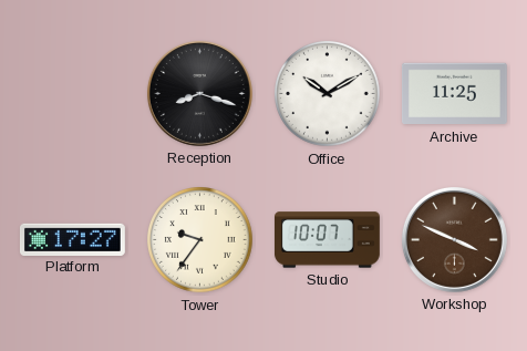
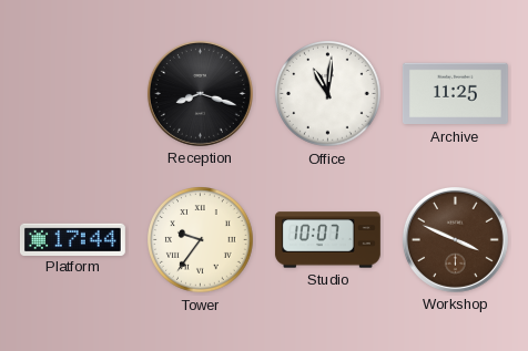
Office: 10:10 -> 11:01 (328, 94)
Platform: 17:27 -> 17:44 (72, 239)
